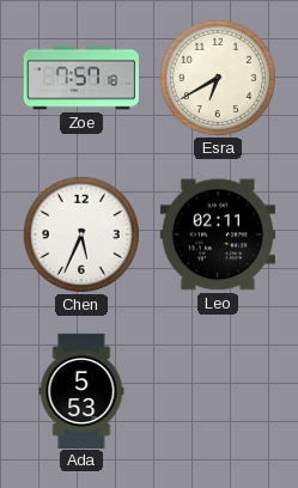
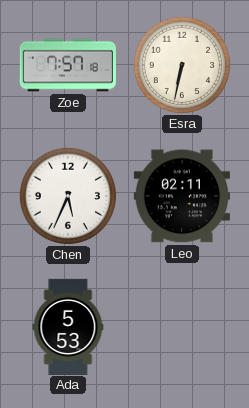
Esra: 6:40 -> 6:32 (182, 65)
